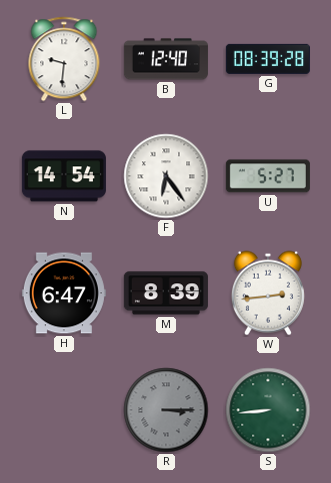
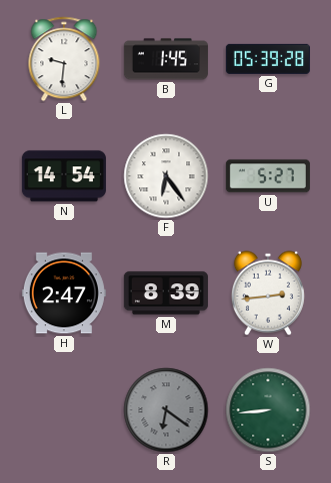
B: 12:40 -> 1:45 (166, 59)
G: 08:39 -> 05:39 (268, 59)
H: 6:47 -> 2:47 (64, 293)
R: 3:15 -> 6:21 (166, 410)
